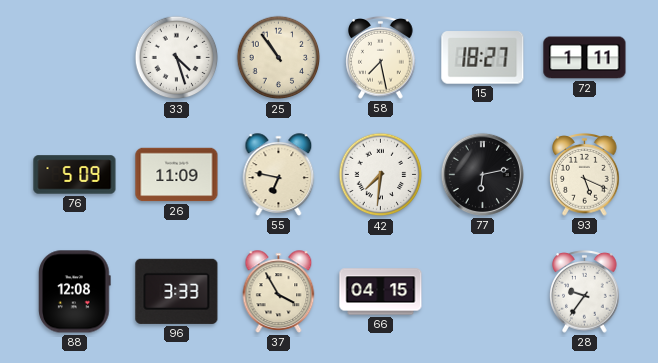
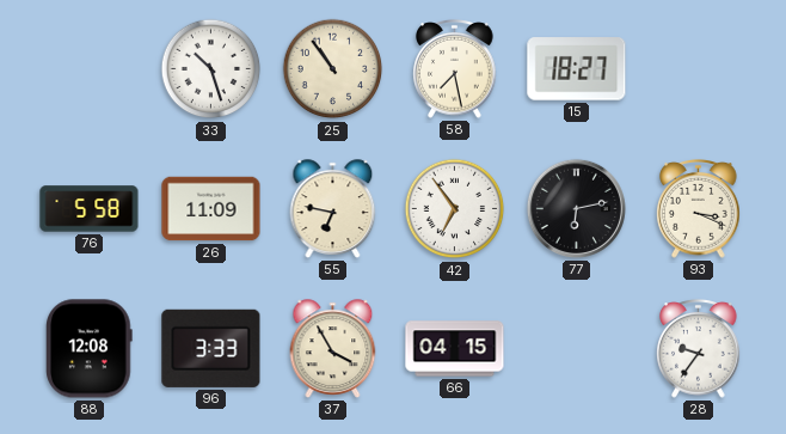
33: 4:27 -> 10:27 (211, 69)
72: 1:11 -> none (585, 58)
76: 5:09 -> 5:58 (90, 209)
42: 7:31 -> 6:54 (455, 209)
93: 5:19 -> 3:19 (699, 209)
